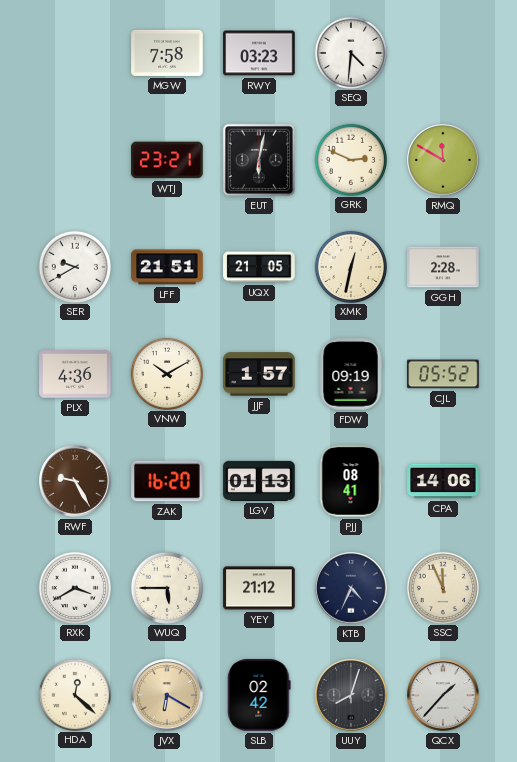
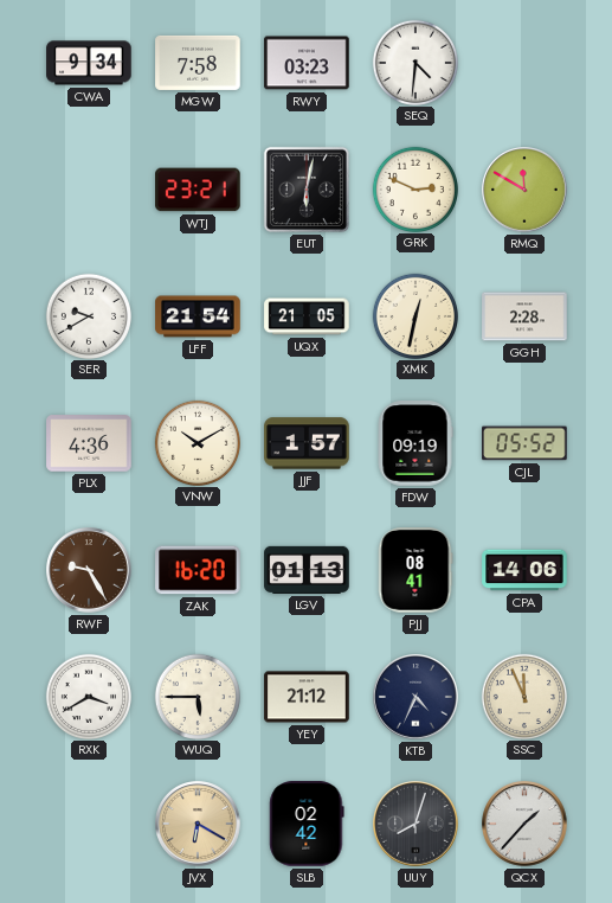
CWA: none -> 9:34 (89, 63)
LFF: 21:51 -> 21:54 (198, 316)
HDA: 12:22 -> none (74, 694)
